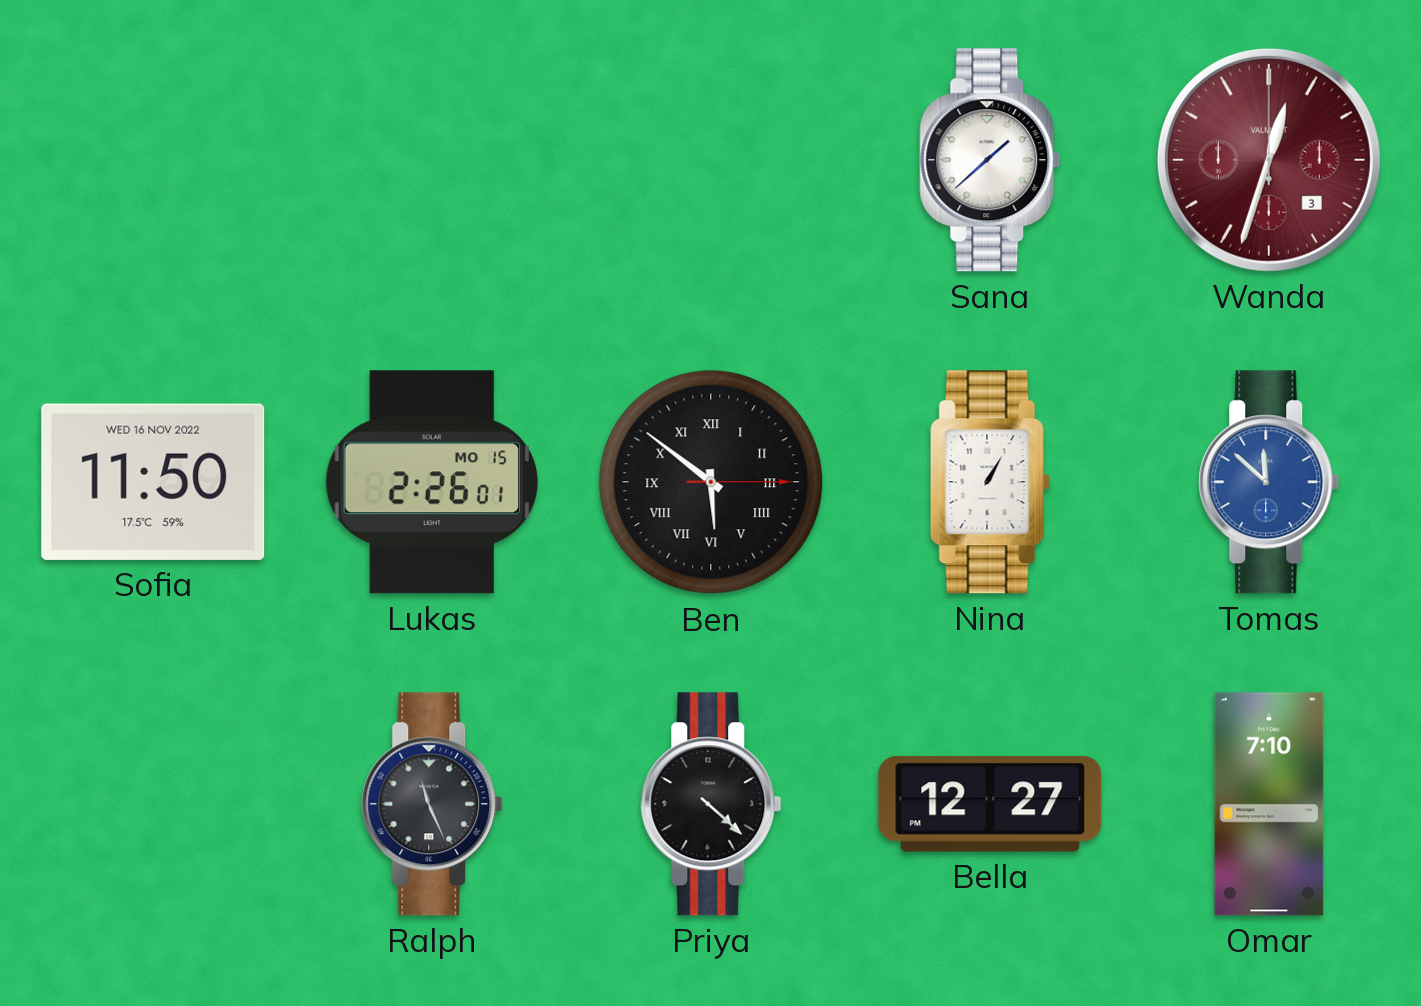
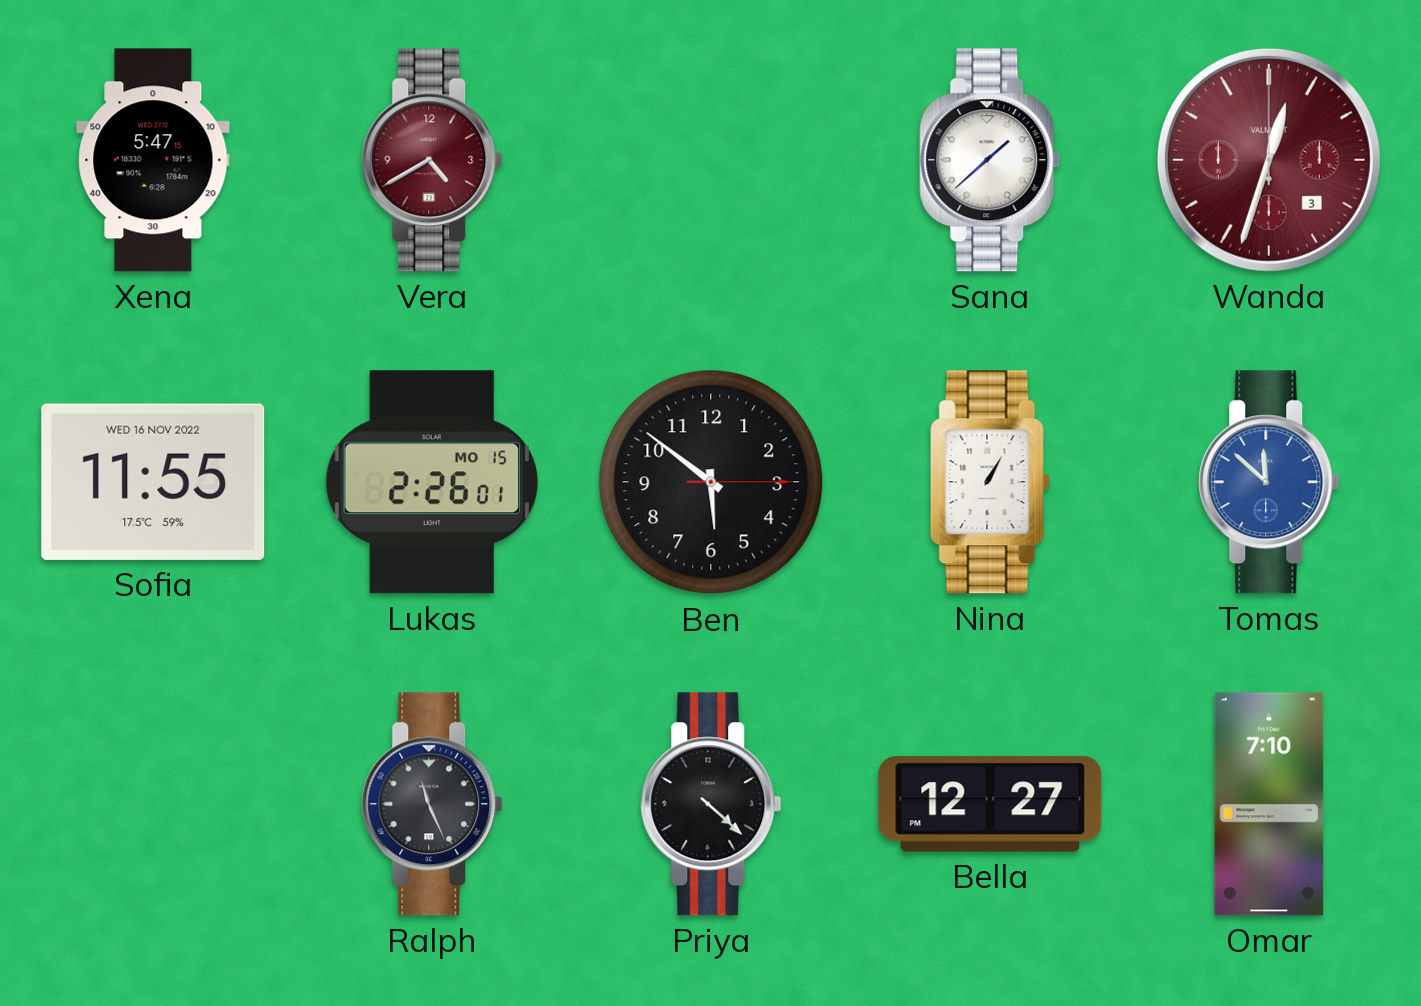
Xena: none -> 5:47 (153, 160)
Vera: none -> 4:40 (432, 160)
Sofia: 11:50 -> 11:55 (153, 482)
Ben numerals: Roman -> Arabic (711, 482)
